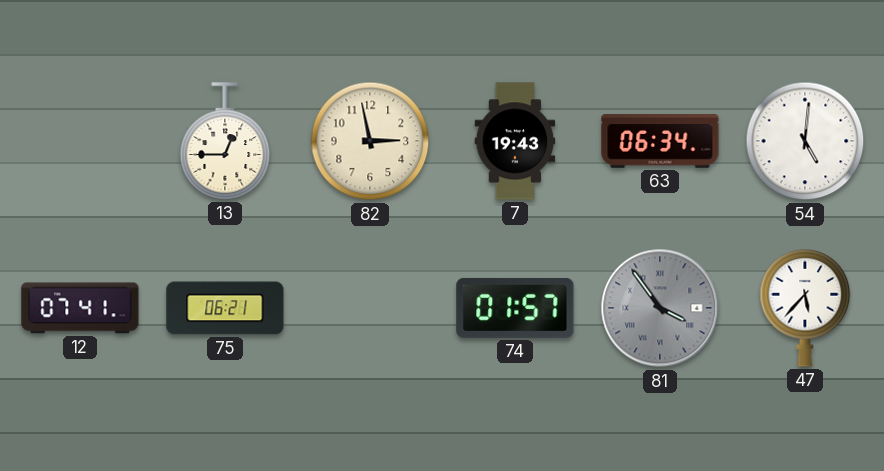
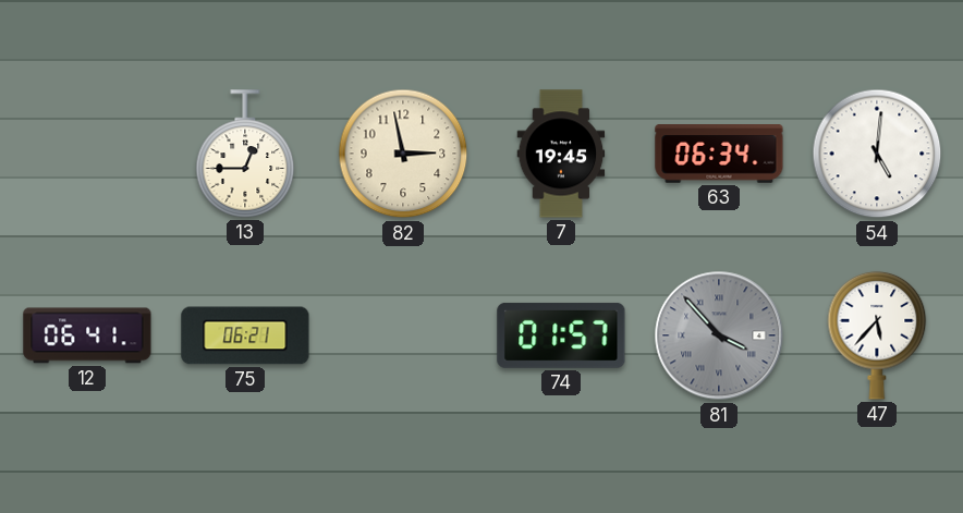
7: 19:43 -> 19:45 (561, 154)
12: 07:41 -> 06:41 (87, 335)
81: 3:54 -> 3:53 (719, 335)
